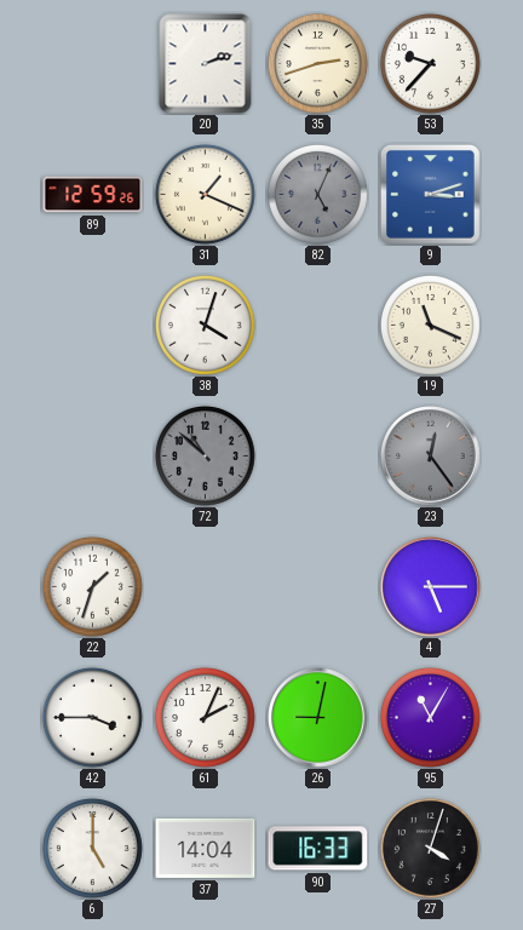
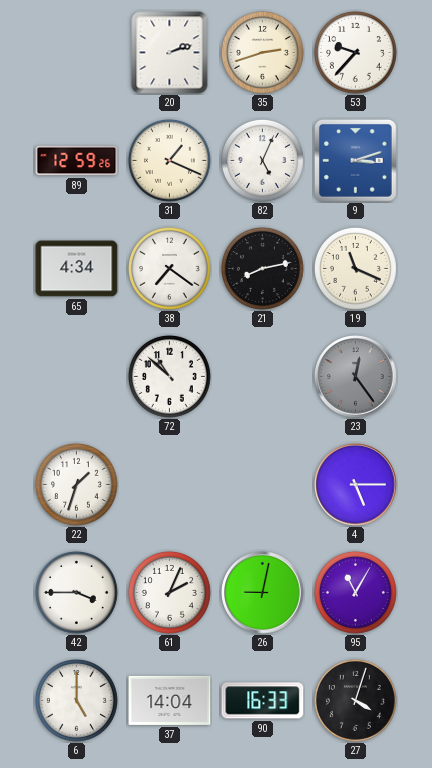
82 dial: grey -> white (262, 160)
65: none -> 4:34 (77, 269)
38: 4:03 -> 7:21 (169, 268)
21: none -> 8:13 (262, 268)
72 dial: grey -> white (169, 376)
